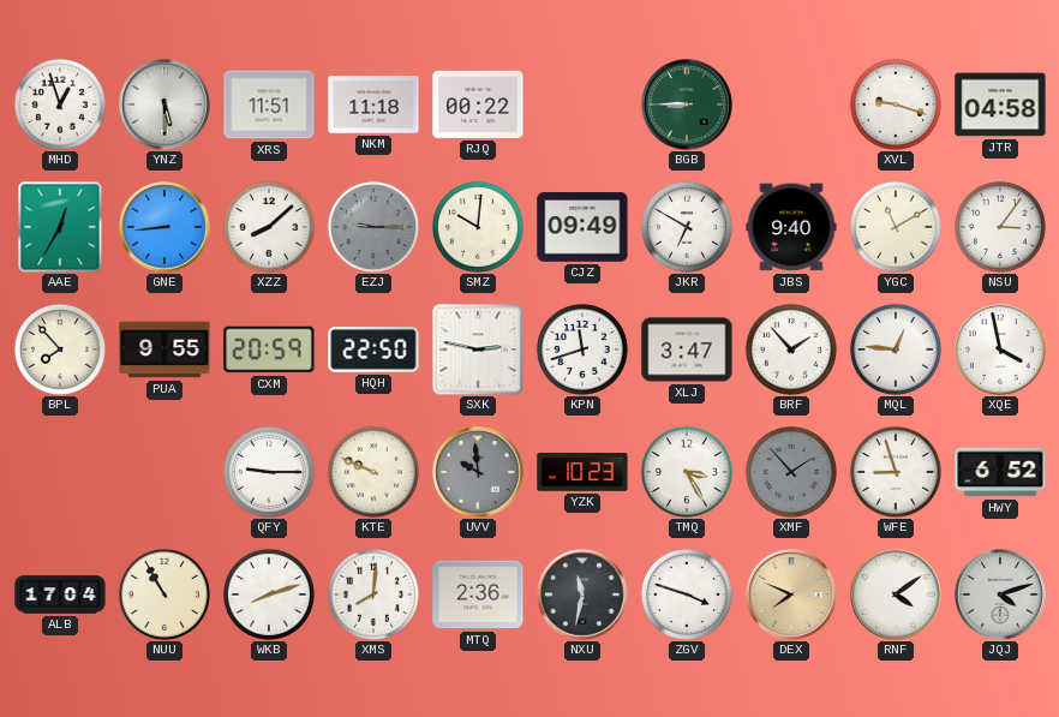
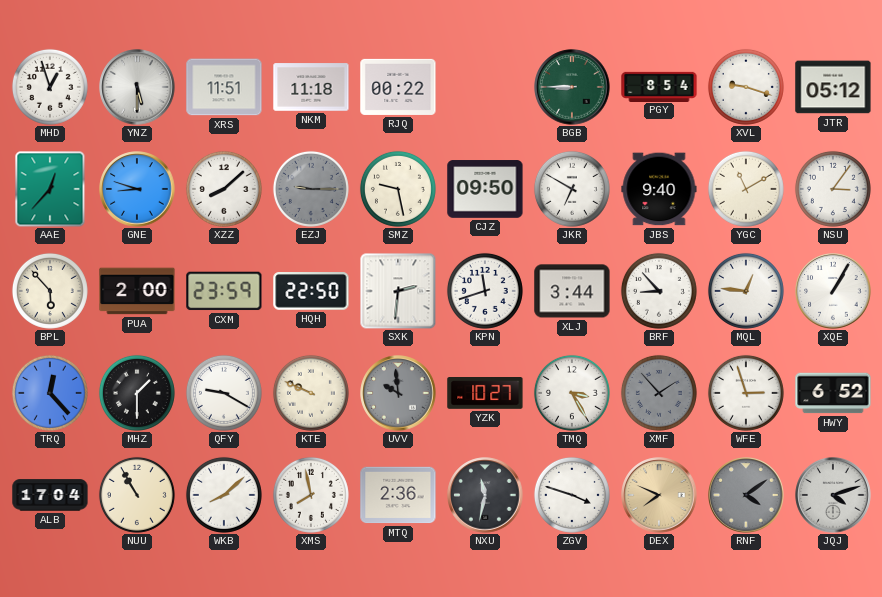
PGY: none -> 8:54 (659, 86)
JTR: 04:58 -> 05:12 (833, 87)
AAE: 12:35 -> 12:37 (50, 189)
GNE: 8:44 -> 8:48 (137, 189)
SMZ: 10:01 -> 9:28 (398, 189)
CJZ: 09:49 -> 09:50 (485, 189)
BPL: 7:53 -> 5:53 (50, 291)
PUA: 9:55 -> 2:00 (137, 291)
CXM: 20:59 -> 23:59 (224, 291)
SXK: 2:47 -> 2:31 (398, 291)
XLJ: 3:47 -> 3:44 (572, 291)
BRF: 1:53 -> 8:53 (659, 291)
XQE: 3:58 -> 1:05 (833, 291)
TRQ: none -> 12:23 (50, 393)
MHZ: none -> 1:30 (137, 393)
QFY: 9:15 -> 9:20 (224, 393)
YZK: 10:23 -> 10:27 (485, 393)
WFE: 8:57 -> 2:57 (746, 393)
WKB: 8:12 -> 8:08 (224, 495)
XMS: 8:01 -> 7:58 (311, 495)
RNF dial: white -> grey (746, 495)
